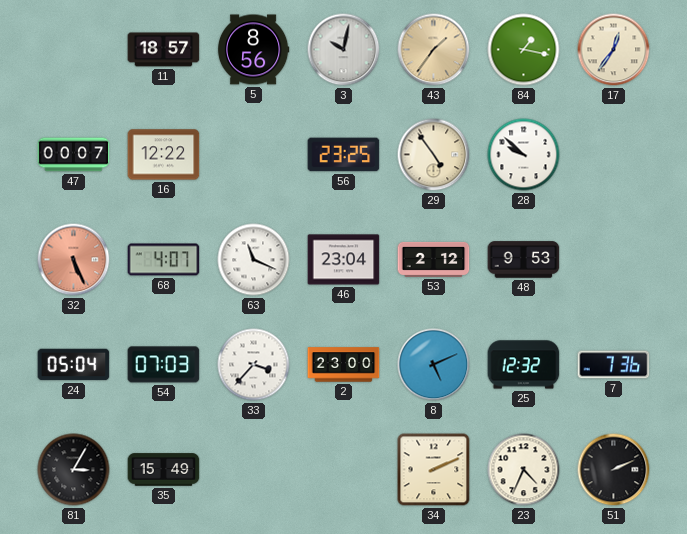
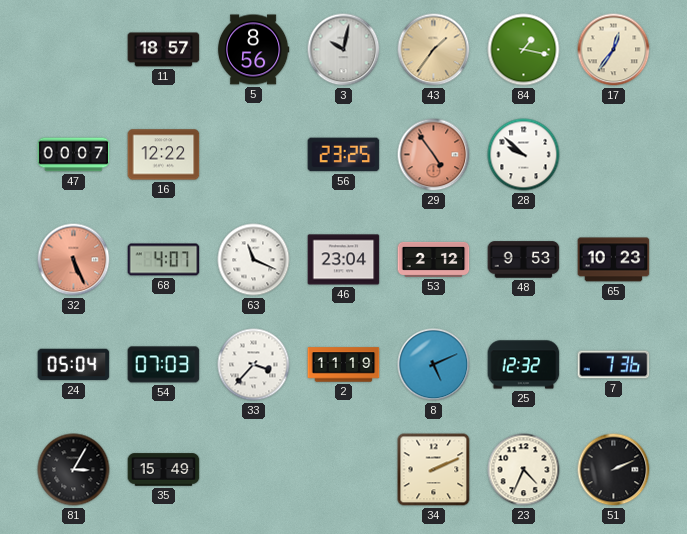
29 dial: cream -> salmon (434, 155)
65: none -> 10:23 (614, 260)
2: 23:00 -> 11:19 (344, 365)
